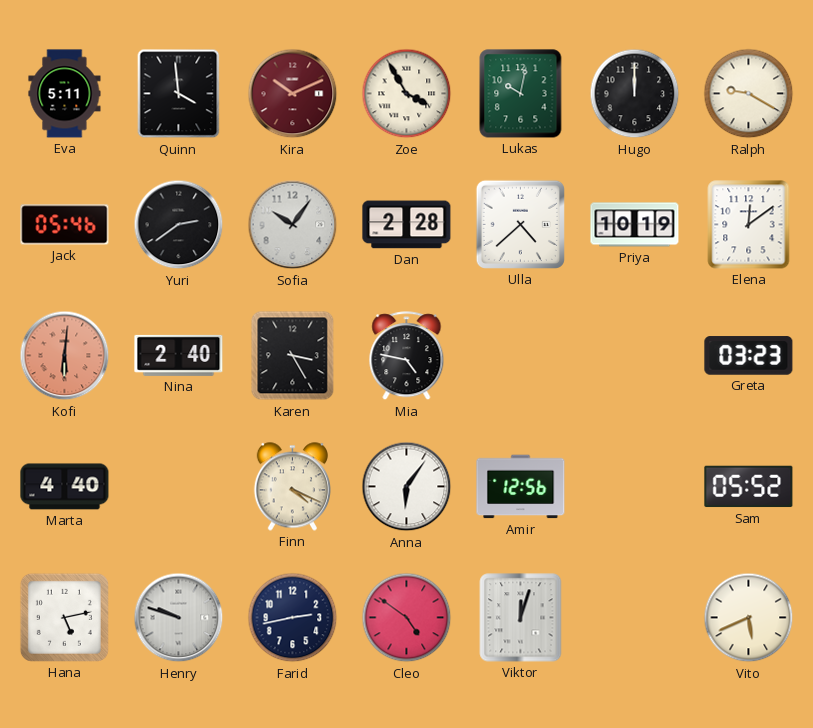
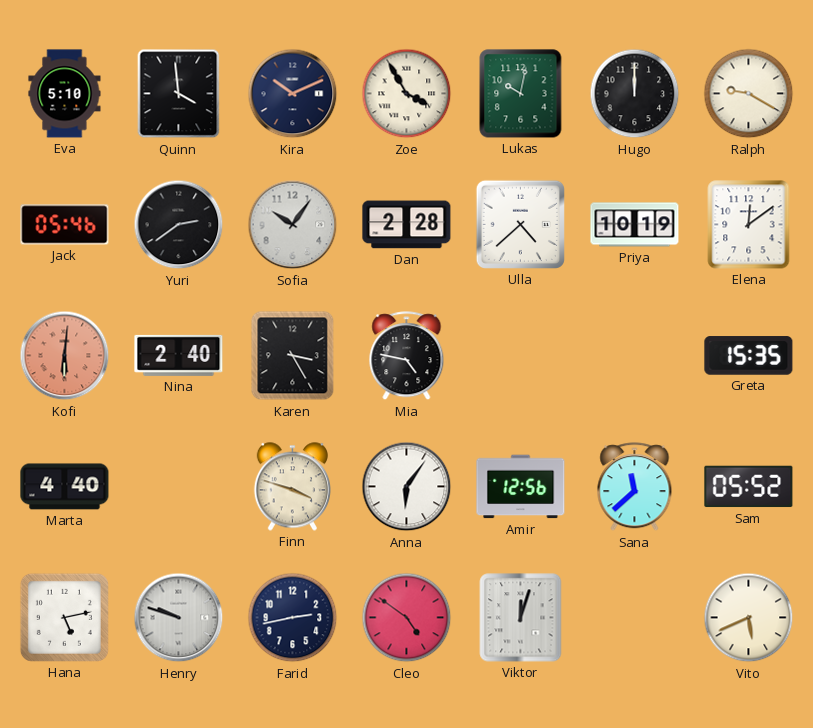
Eva: 5:11 -> 5:10 (65, 94)
Kira dial: burgundy -> navy (293, 94)
Greta: 03:23 -> 15:35 (749, 356)
Finn: 4:19 -> 3:48 (292, 487)
Sana: none -> 11:38 (635, 487)
